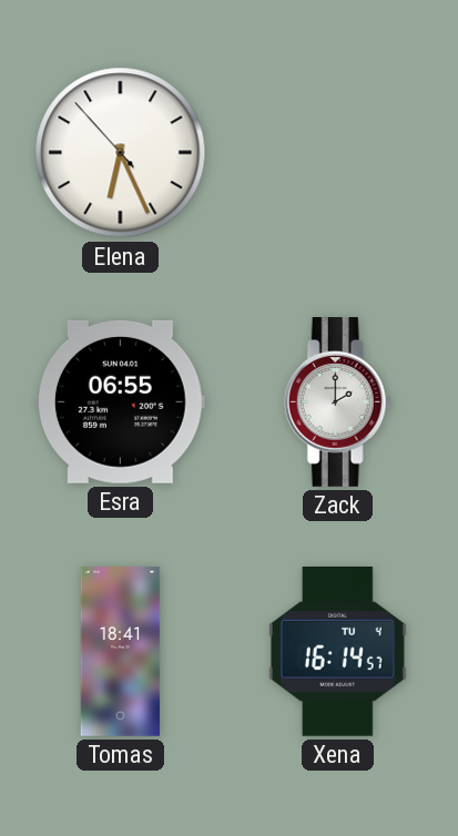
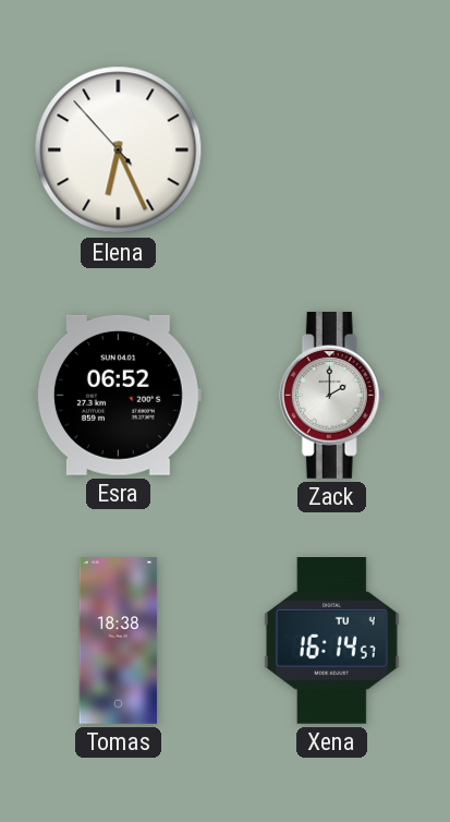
Esra: 06:55 -> 06:52 (118, 395)
Tomas: 18:41 -> 18:38 (119, 641)
